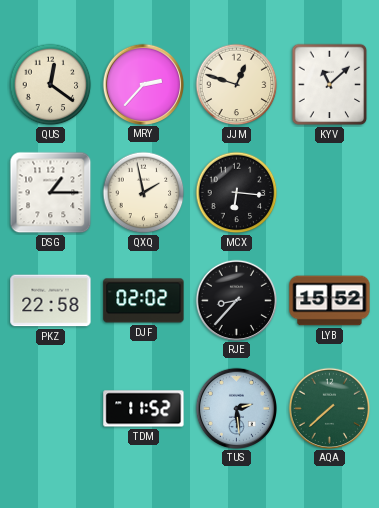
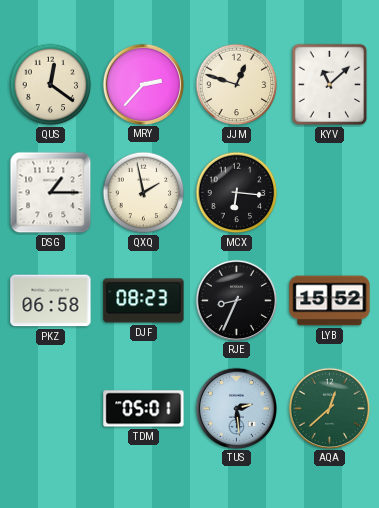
PKZ: 22:58 -> 06:58 (51, 301)
DJF: 02:02 -> 08:23 (144, 301)
RJE: 8:37 -> 8:34 (236, 300)
TDM: 11:52 -> 05:01 (144, 409)
AQA: 7:38 -> 12:38 (329, 408)
